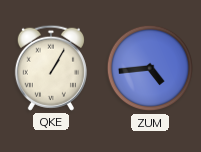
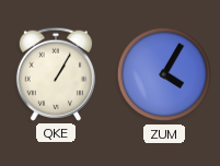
ZUM: 4:44 -> 4:05 (164, 74)
